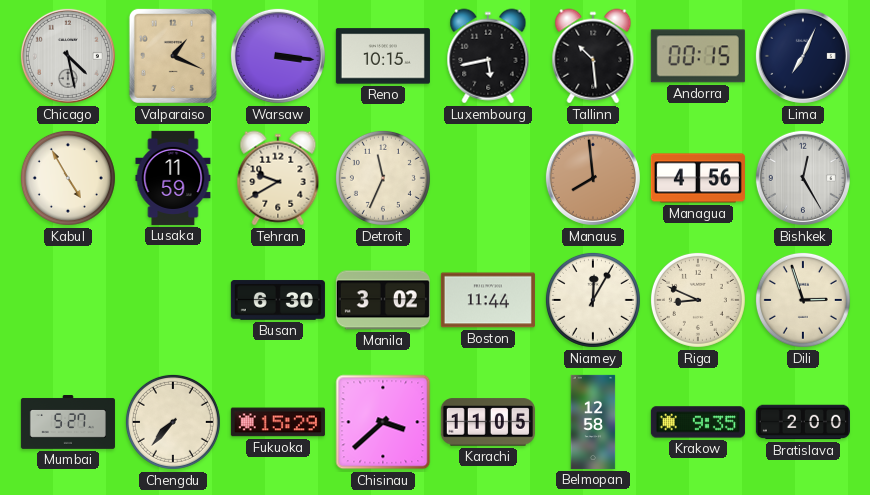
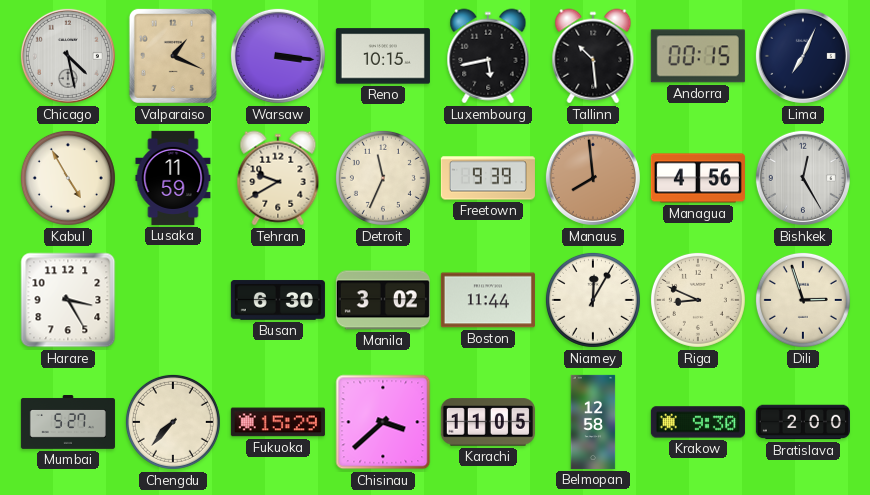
Freetown: none -> 9:39 (488, 178)
Harare: none -> 3:25 (68, 300)
Krakow: 9:35 -> 9:30 (698, 422)
